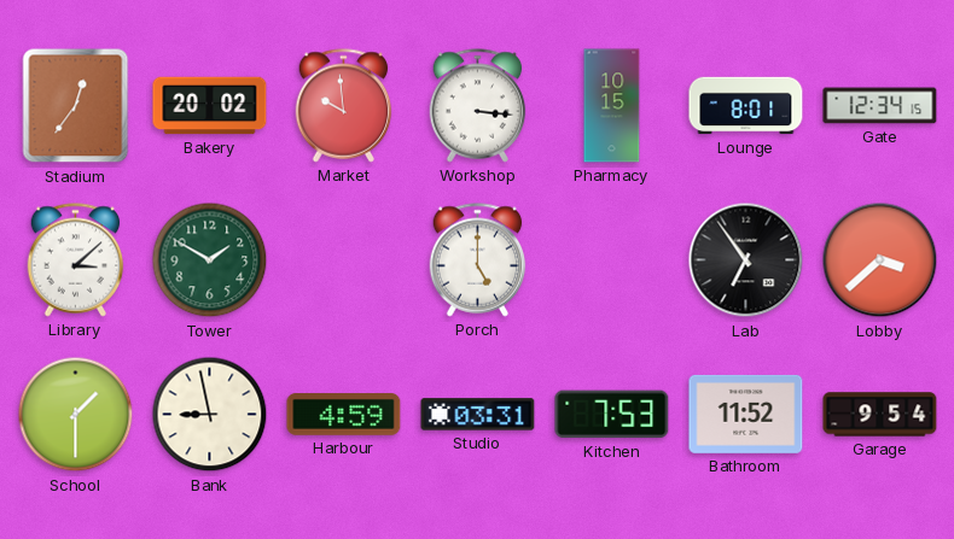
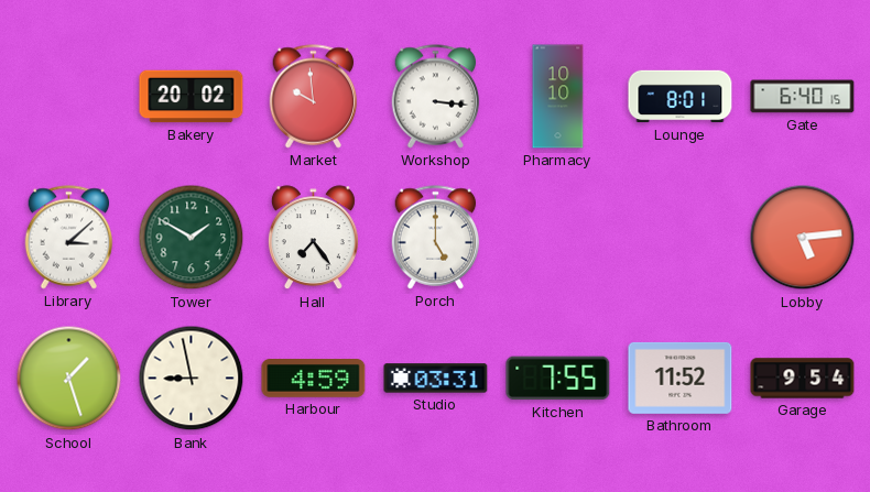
Stadium: 12:36 -> none (76, 106)
Pharmacy: 10:15 -> 10:10 (558, 97)
Gate: 12:34 -> 6:40 (803, 97)
Hall: none -> 7:24 (313, 238)
Lab: 6:54 -> none (746, 260)
Lobby: 3:38 -> 5:14 (803, 238)
School: 1:30 -> 1:27 (69, 379)
Kitchen: 7:53 -> 7:55 (558, 379)
